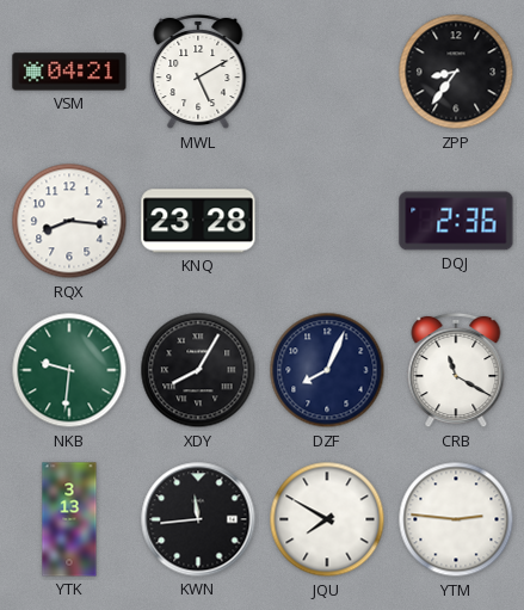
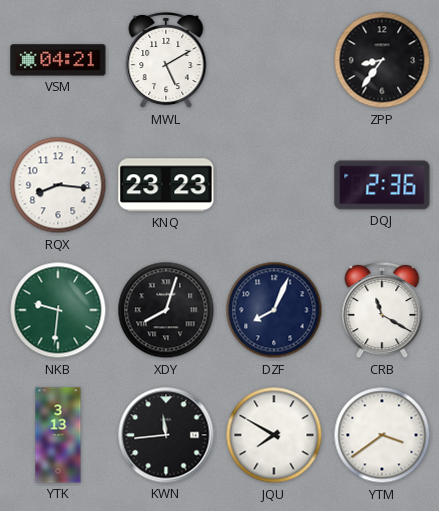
KNQ: 23:28 -> 23:23 (166, 185)
XDY: 8:05 -> 8:03 (166, 310)
YTM: 2:46 -> 3:39 (382, 435)
